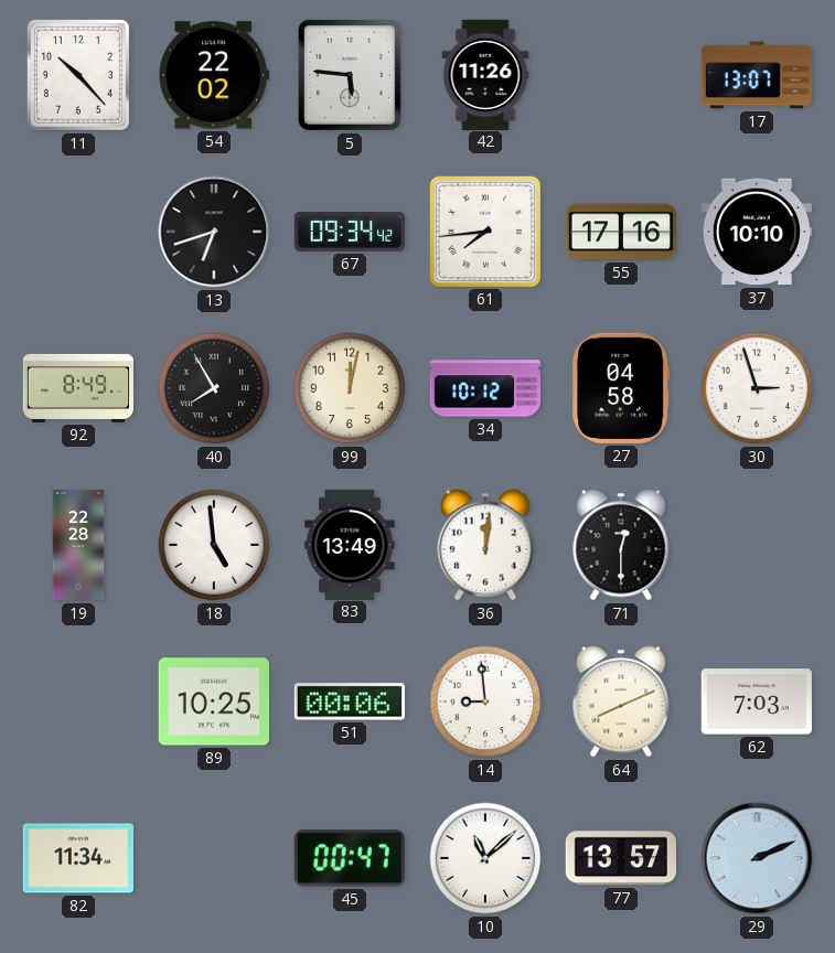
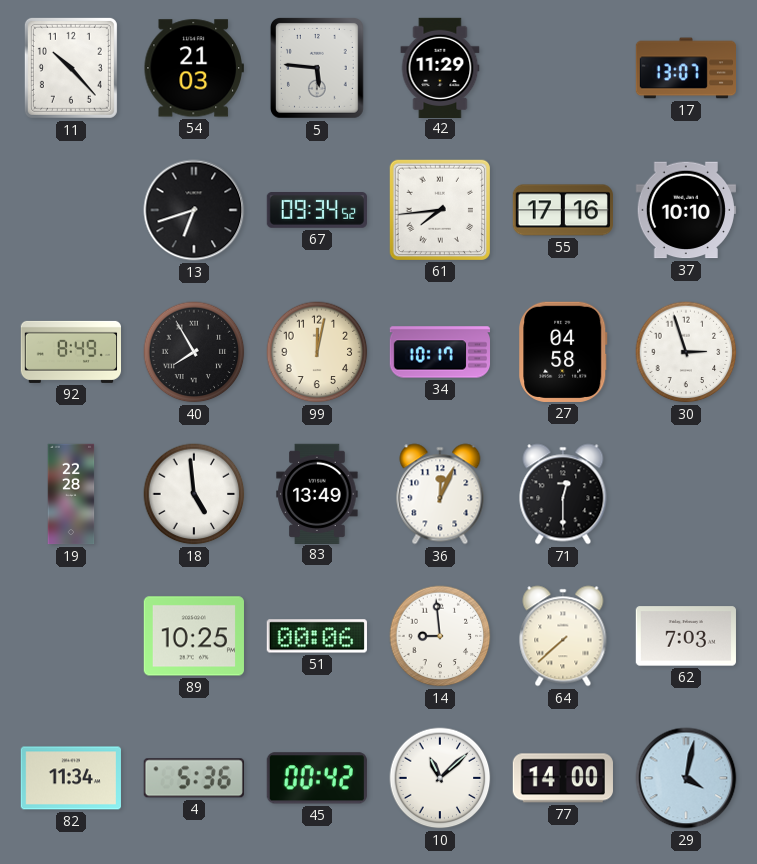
54: 22:02 -> 21:03 (194, 68)
42: 11:26 -> 11:29 (440, 67)
67: 09:34:42 -> 09:34:52 (316, 211)
34: 10:12 -> 10:17 (439, 352)
36: 12:01 -> 12:04 (440, 494)
64: 8:11 -> 7:38 (563, 636)
4: none -> 5:36 (194, 778)
45: 00:47 -> 00:42 (317, 778)
77: 13:57 -> 14:00 (563, 778)
29: 2:11 -> 4:02 (686, 778)
